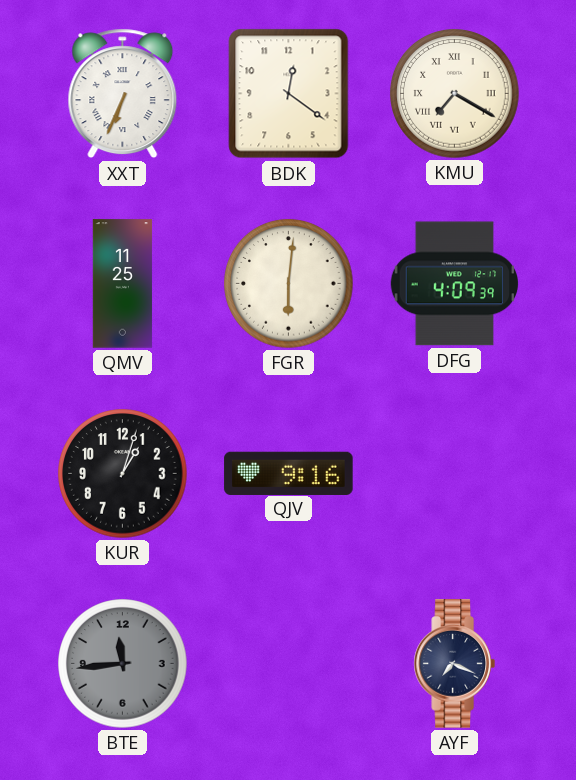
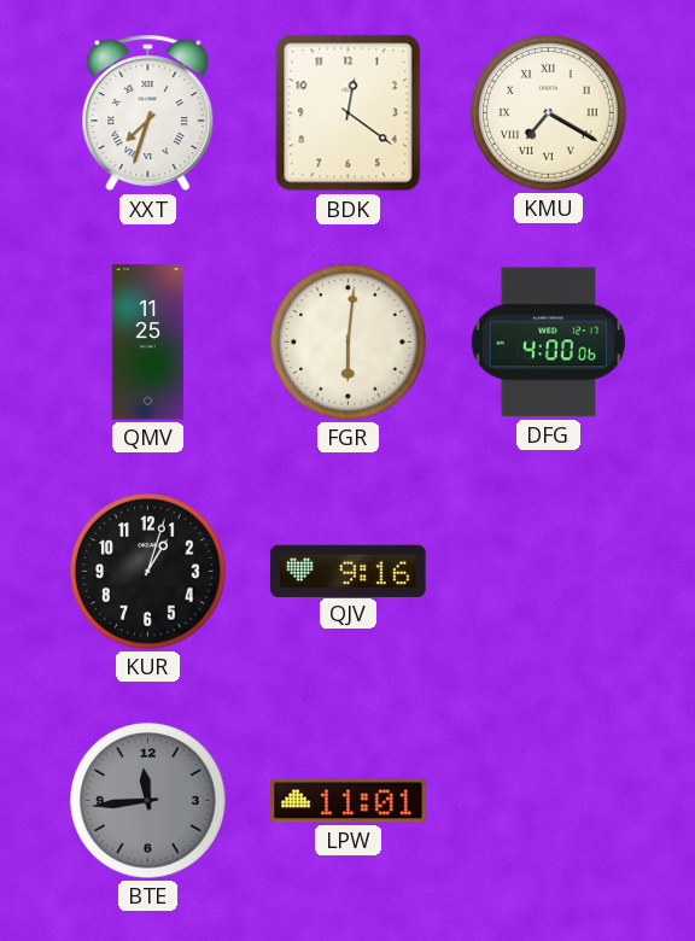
XXT: 6:34 -> 7:33 (148, 113)
DFG: 4:09 -> 4:00 (549, 343)
LPW: none -> 11:01 (349, 801)
AYF: 7:19 -> none (454, 664)
